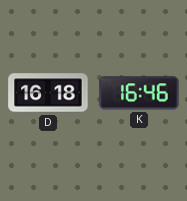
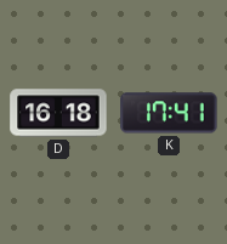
K: 16:46 -> 17:41 (169, 113)
